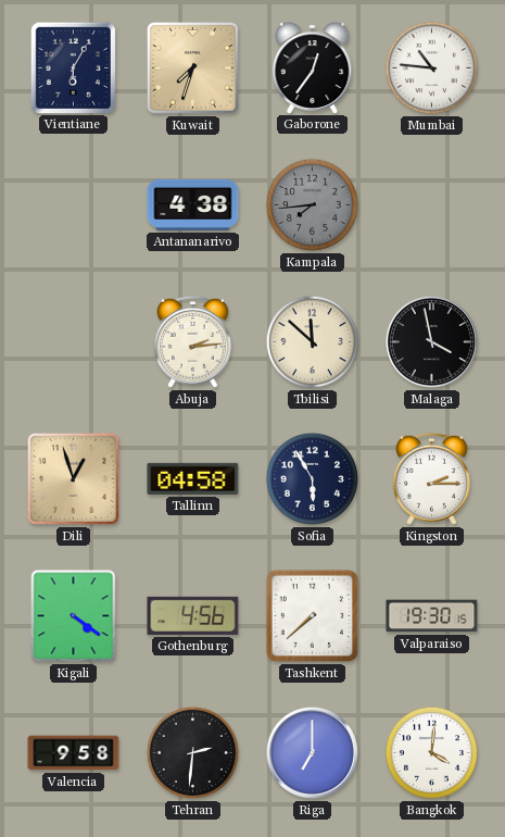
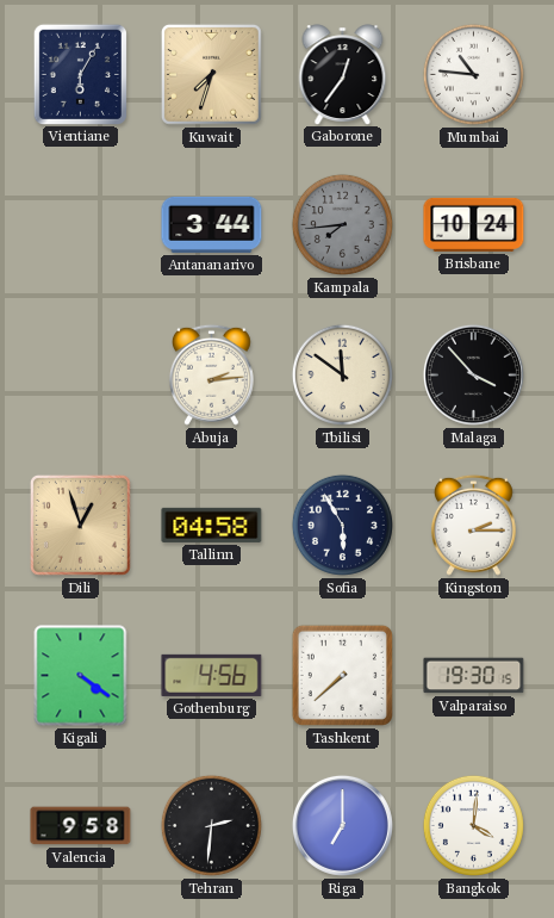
Antananarivo: 4:38 -> 3:44 (212, 224)
Brisbane: none -> 10:24 (474, 224)
Tbilisi: 11:52 -> 11:51 (342, 374)
Malaga: 3:58 -> 3:53 (473, 374)
